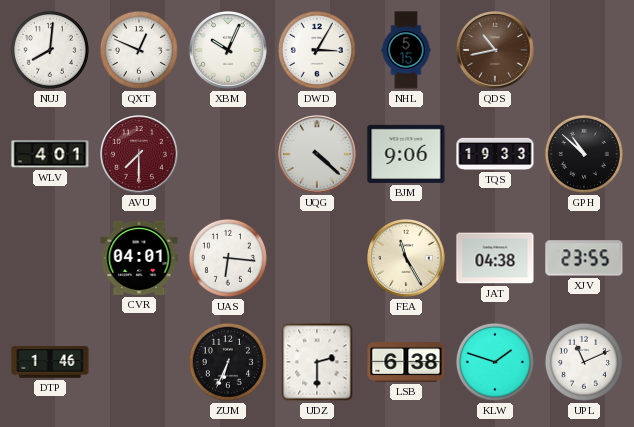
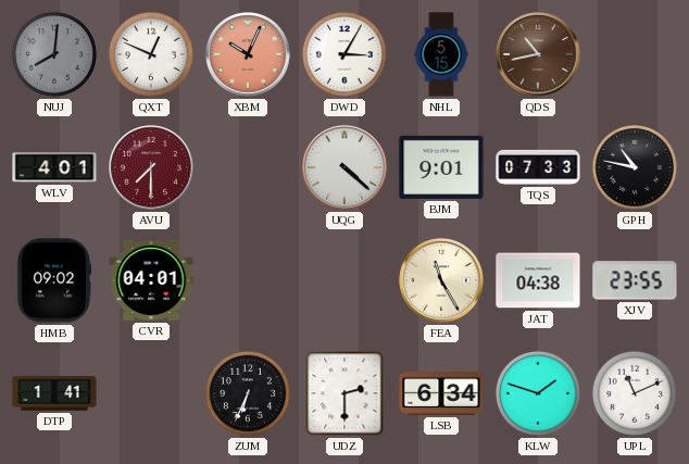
NUJ dial: white -> grey (54, 54)
XBM dial: white -> salmon (248, 54)
BJM: 9:06 -> 9:01 (441, 167)
TQS: 19:33 -> 07:33 (538, 167)
GPH: 10:52 -> 10:47 (635, 167)
HMB: none -> 09:02 (54, 280)
UAS: 6:16 -> none (228, 258)
DTP: 1:46 -> 1:41 (54, 393)
LSB: 6:38 -> 6:34 (441, 394)
